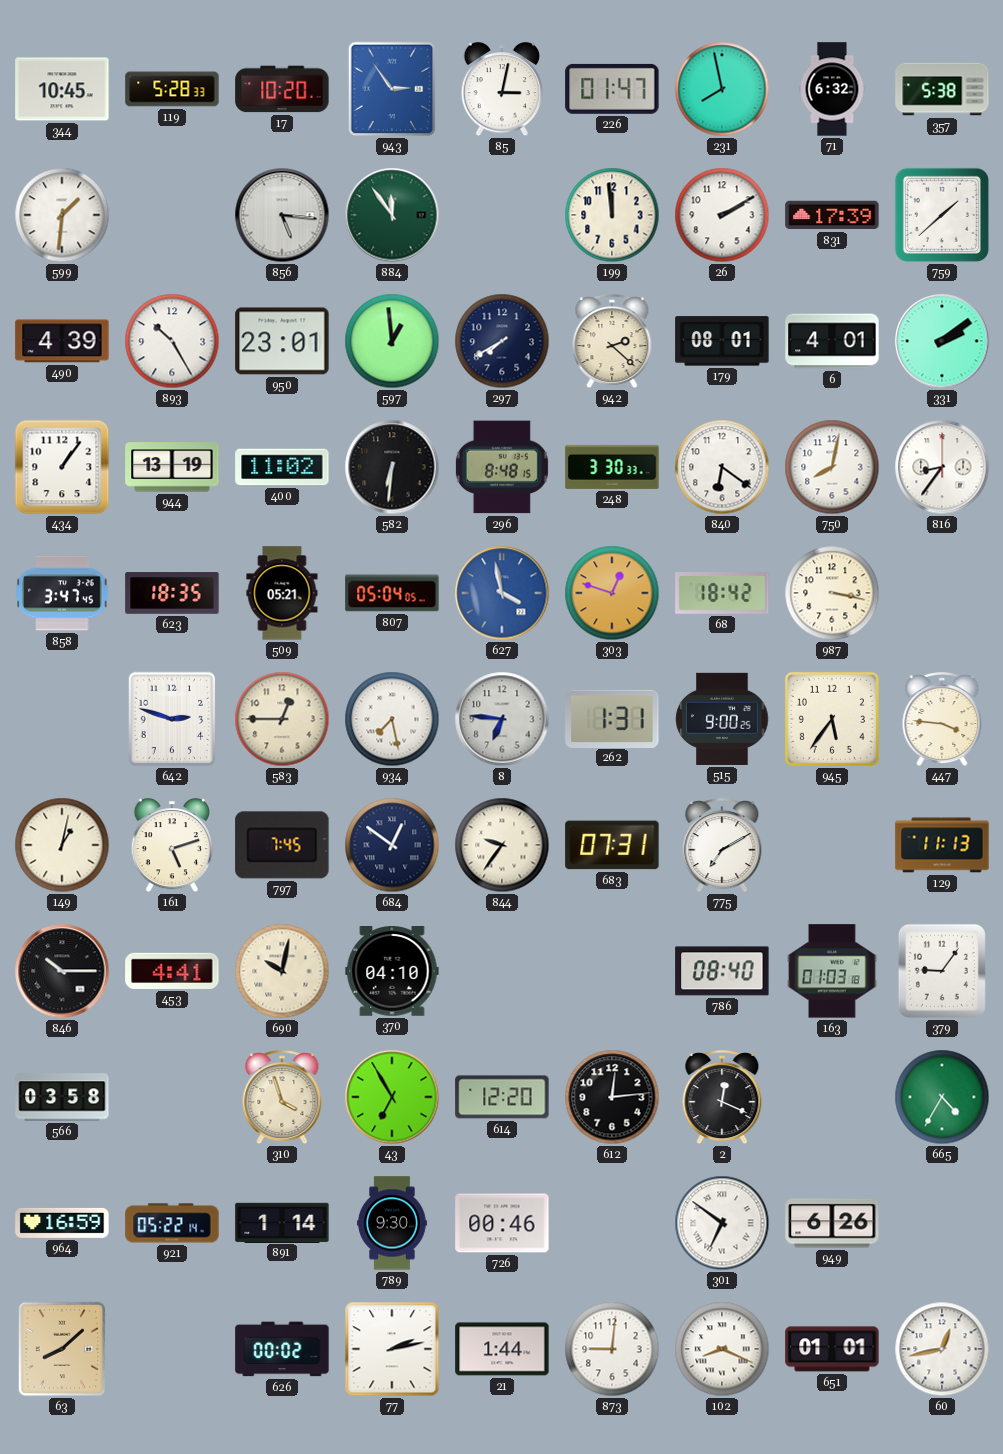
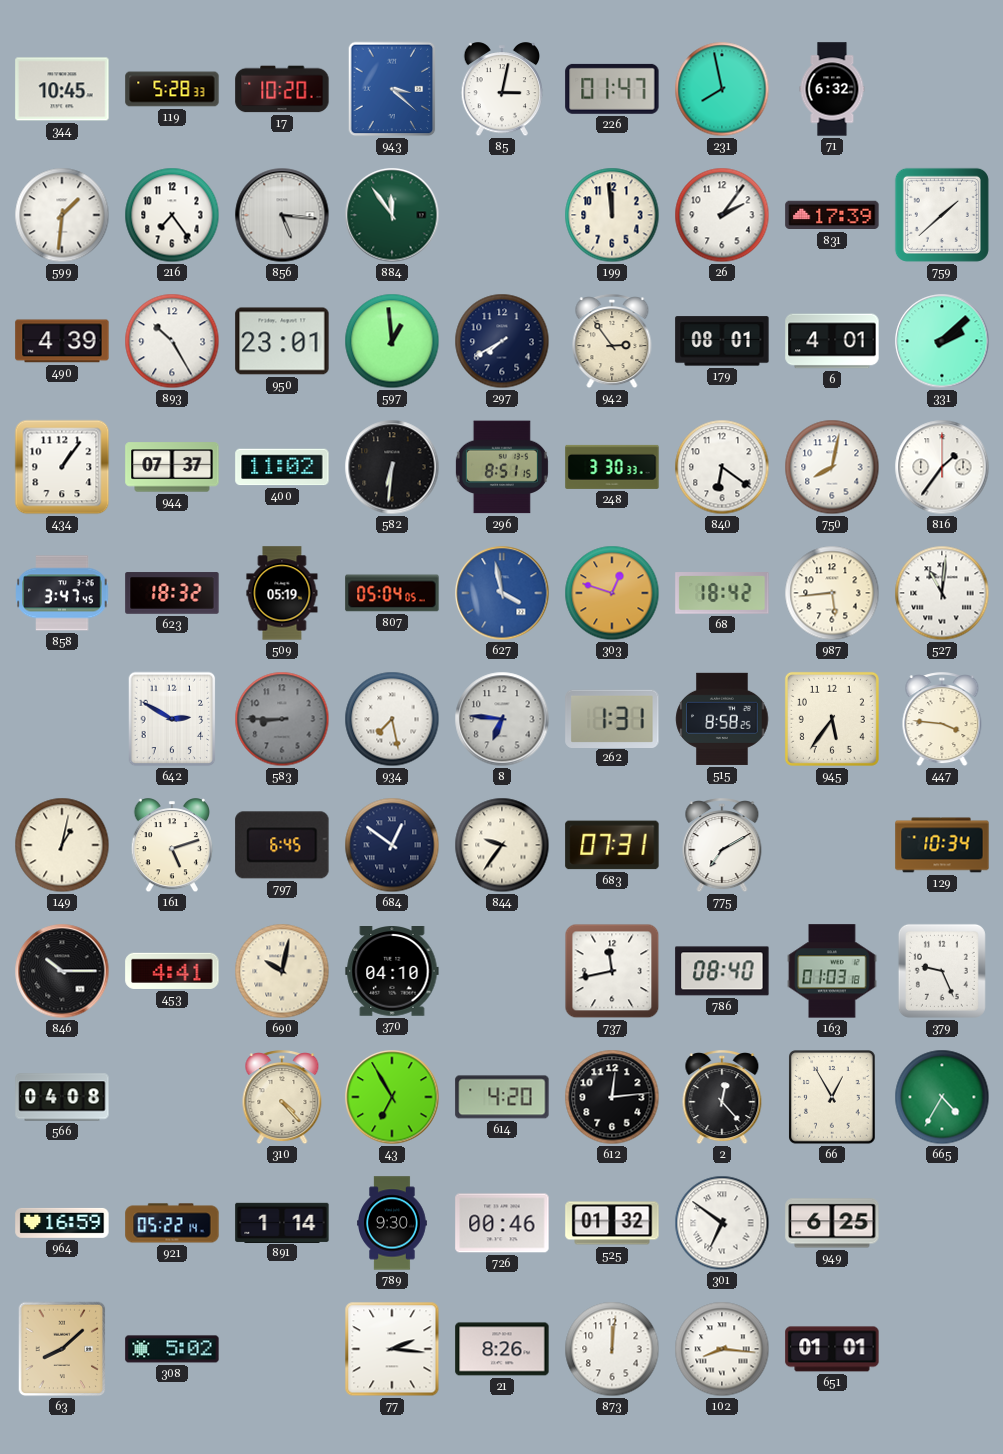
943: 2:54 -> 3:22 (392, 89)
357: 5:38 -> none (942, 89)
216: none -> 7:24 (172, 215)
26: 2:10 -> 2:06 (722, 215)
942: 2:22 -> 2:54 (612, 342)
331: 2:09 -> 2:08 (942, 341)
944: 13:19 -> 07:37 (172, 467)
296: 8:48 -> 8:51 (502, 467)
816: 8:36 -> 1:36 (942, 467)
623: 18:35 -> 18:32 (172, 593)
509: 05:21 -> 05:19 (282, 593)
987: 3:17 -> 5:44 (832, 593)
527: none -> 11:01 (942, 593)
642: 2:48 -> 2:50 (172, 719)
583: 12:45 -> 8:45 (282, 719)
583 dial: cream -> grey (282, 719)
515: 9:00 -> 8:58 (722, 719)
797: 7:45 -> 6:45 (282, 845)
129: 11:13 -> 10:34 (942, 845)
737: none -> 11:43 (612, 971)
379: 9:06 -> 9:26 (942, 971)
566: 03:58 -> 04:08 (62, 1097)
310: 3:57 -> 4:23 (282, 1098)
614: 12:20 -> 4:20 (502, 1097)
2: 12:19 -> 12:23 (722, 1098)
66: none -> 12:55 (832, 1097)
525: none -> 01:32 (612, 1223)
949: 6:26 -> 6:25 (832, 1223)
308: none -> 5:02 (172, 1349)
626: 00:02 -> none (282, 1349)
77: 2:13 -> 2:16 (392, 1349)
21: 1:44 -> 8:26 (502, 1349)
873: 9:01 -> 12:01 (612, 1349)
102: 8:19 -> 8:16 (722, 1349)
60: 12:43 -> none (942, 1349)
